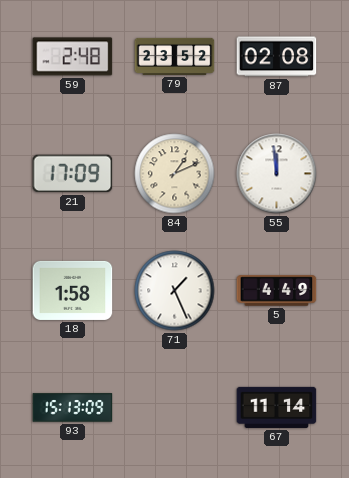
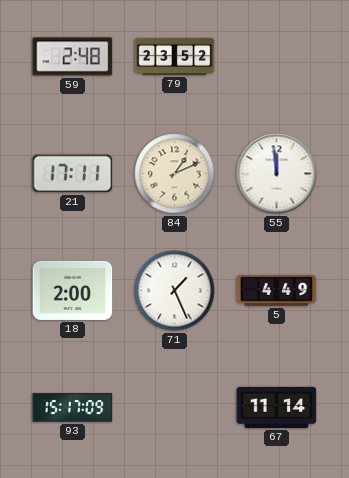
87: 02:08 -> none (277, 57)
21: 17:09 -> 17:11 (73, 174)
18: 1:58 -> 2:00 (73, 290)
93: 15:13 -> 15:17 (73, 408)
